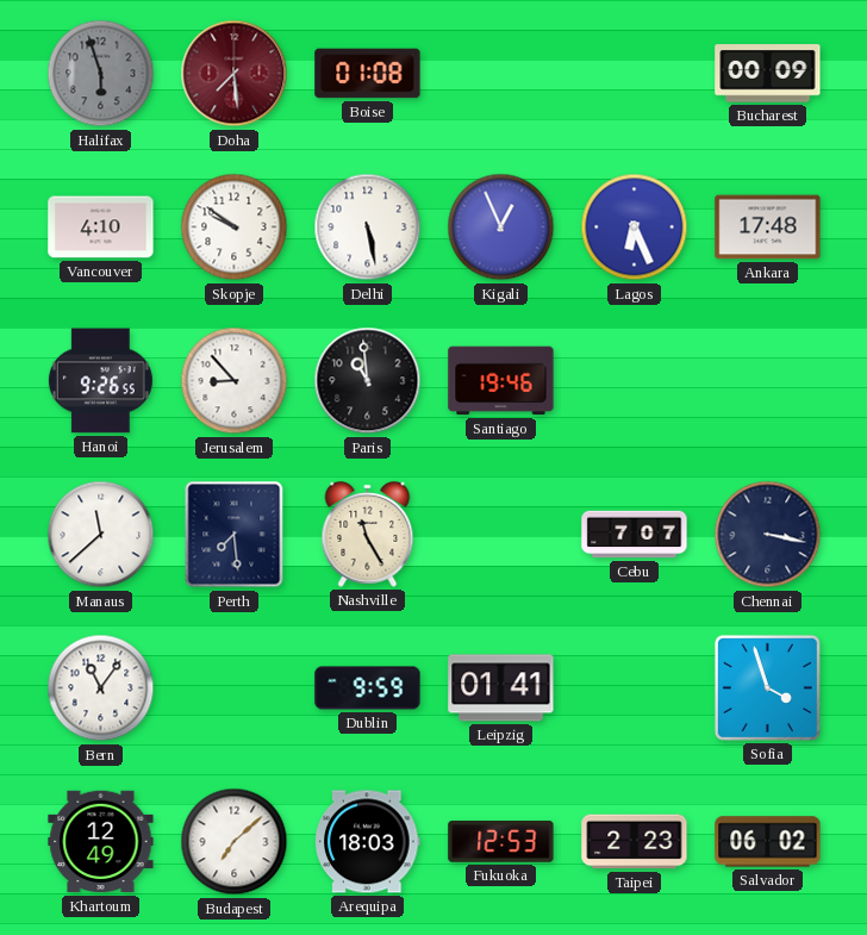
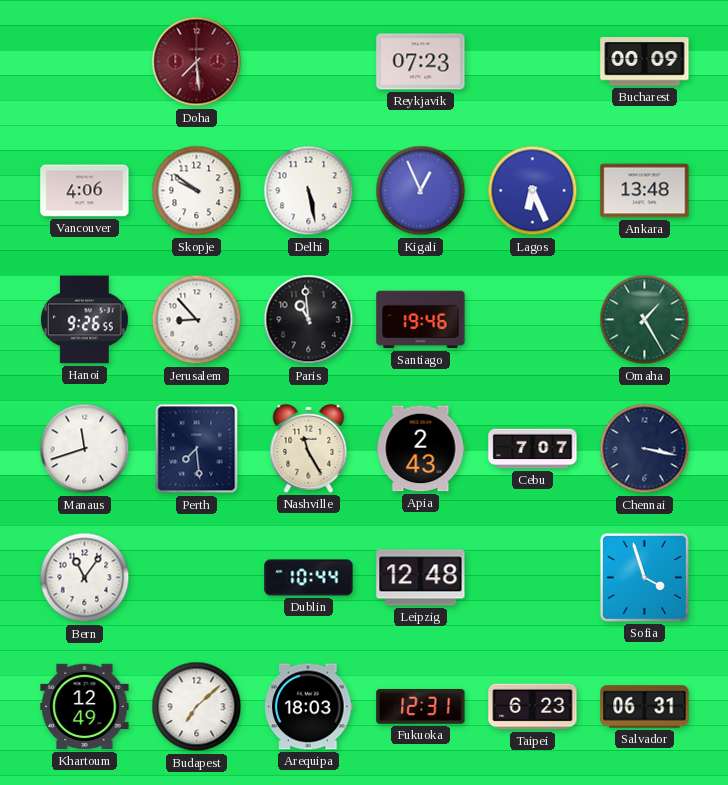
Halifax: 5:57 -> none (101, 74)
Boise: 01:08 -> none (368, 74)
Reykjavik: none -> 07:23 (421, 62)
Vancouver: 4:10 -> 4:06 (85, 191)
Ankara: 17:48 -> 13:48 (645, 191)
Omaha: none -> 1:25 (645, 320)
Manaus: 11:38 -> 11:42 (85, 449)
Apia: none -> 2:43 (421, 449)
Dublin: 9:59 -> 10:44 (309, 578)
Leipzig: 01:41 -> 12:48 (421, 578)
Fukuoka: 12:53 -> 12:31 (421, 706)
Taipei: 2:23 -> 6:23 (533, 707)
Salvador: 06:02 -> 06:31 (645, 707)
